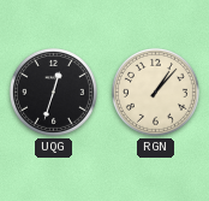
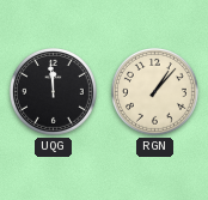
UQG: 12:33 -> 11:59 (53, 91)
